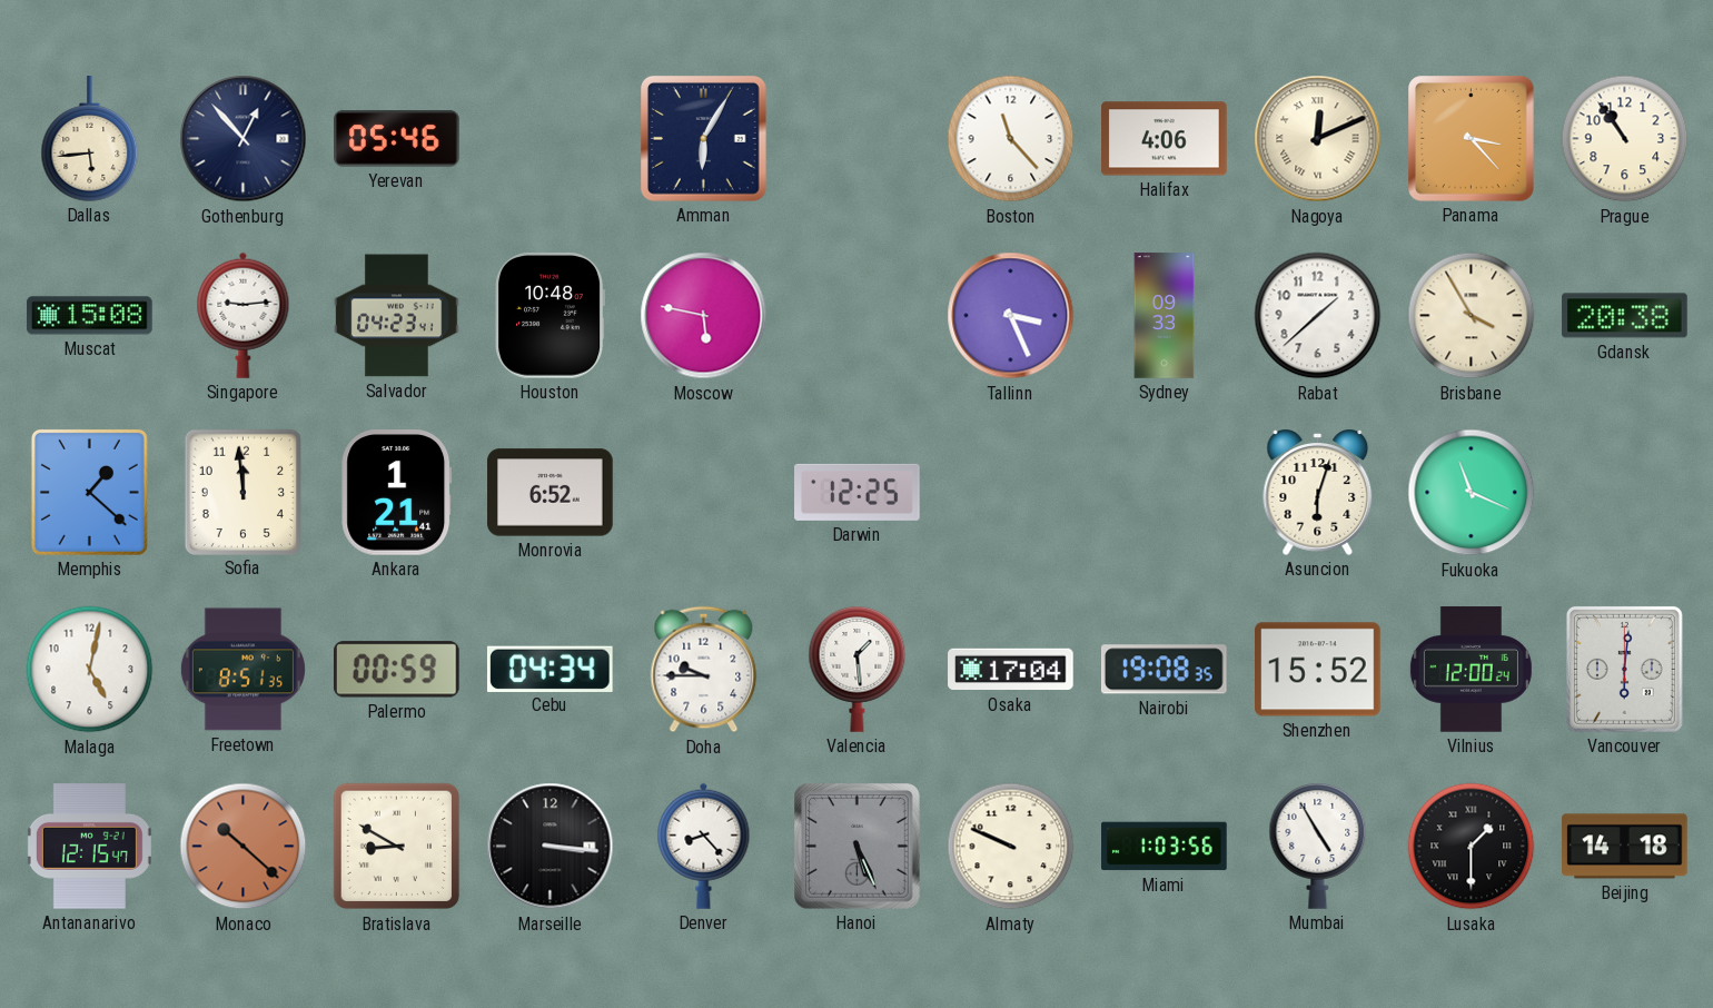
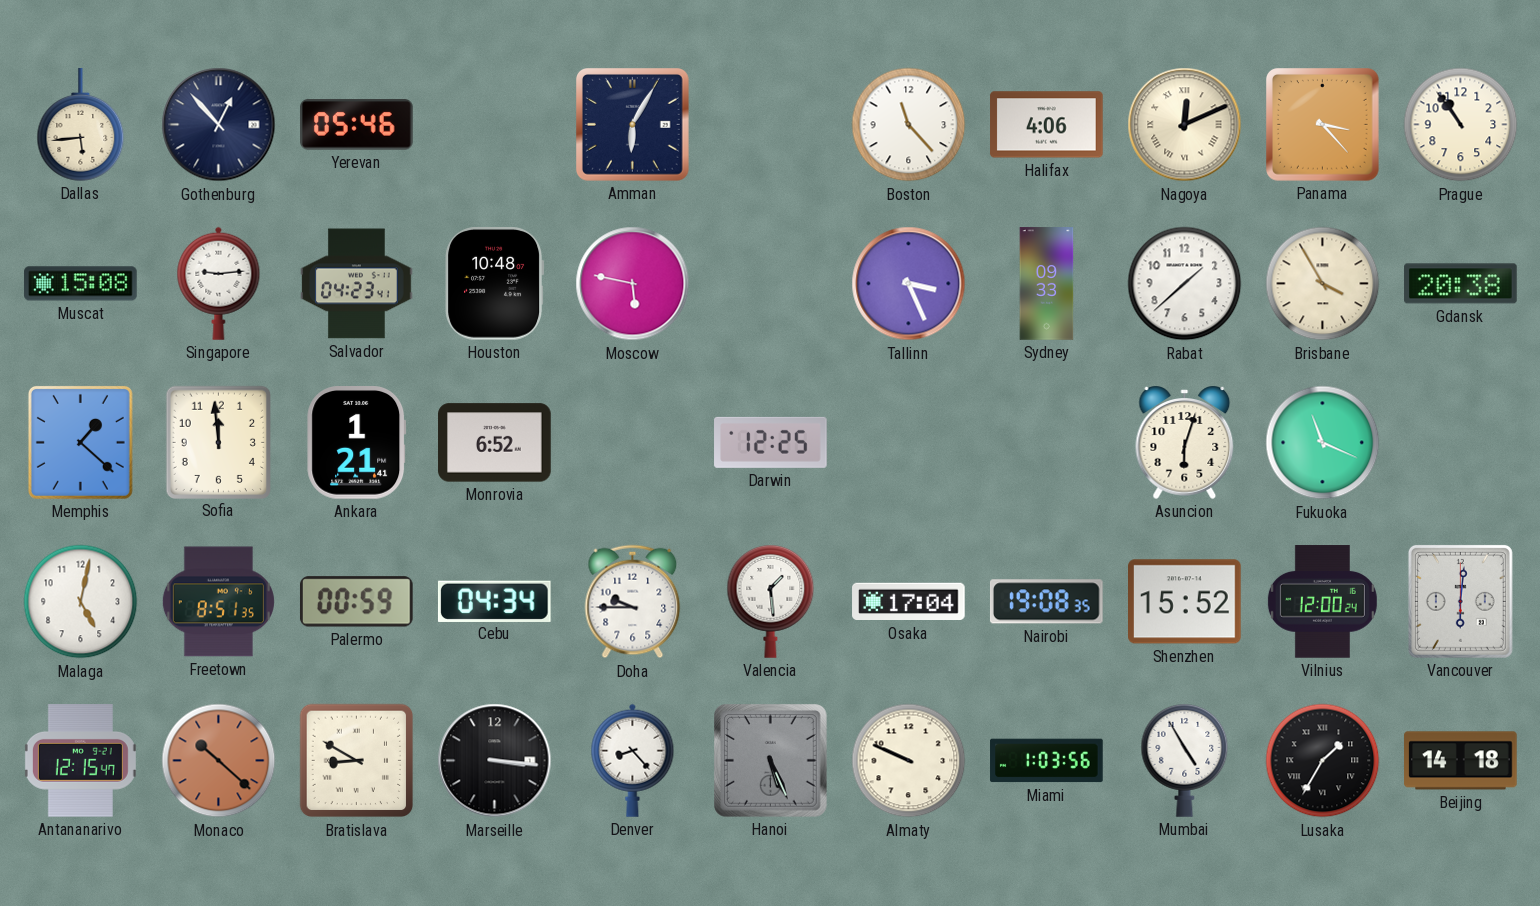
Lusaka: 1:30 -> 1:35 (1323, 761)
